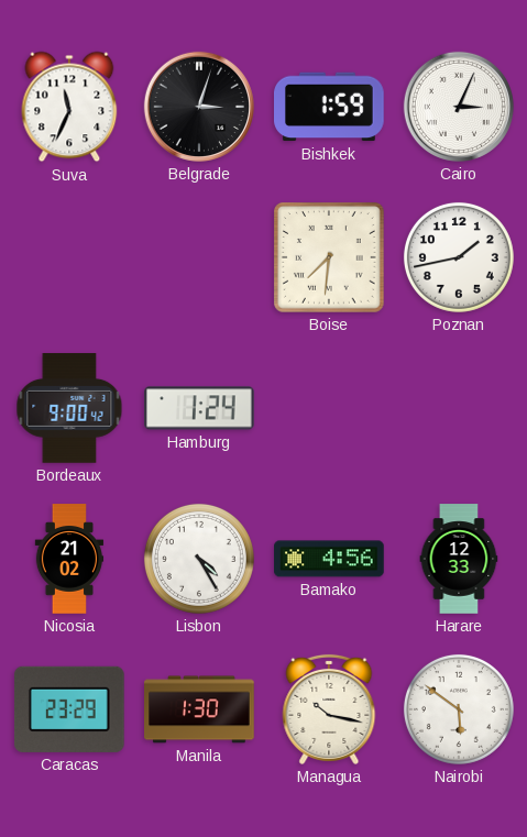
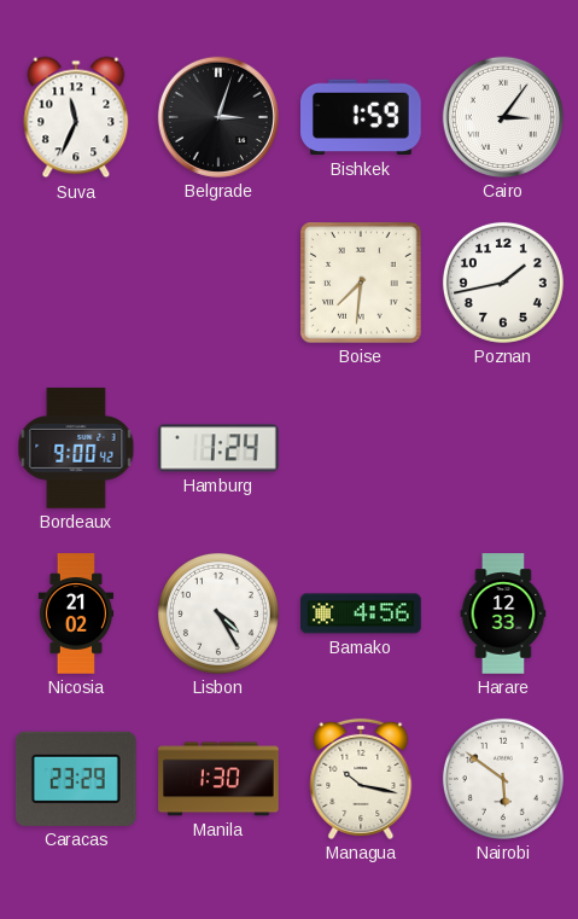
Cairo: 3:04 -> 3:06 (503, 117)
